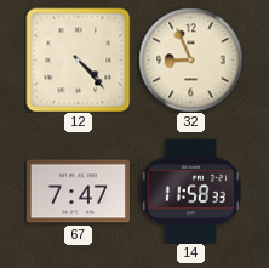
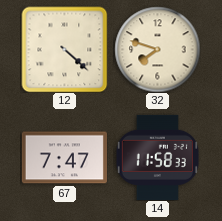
12: 4:23 -> 4:22 (64, 49)
32: 8:56 -> 7:48 (157, 49)
